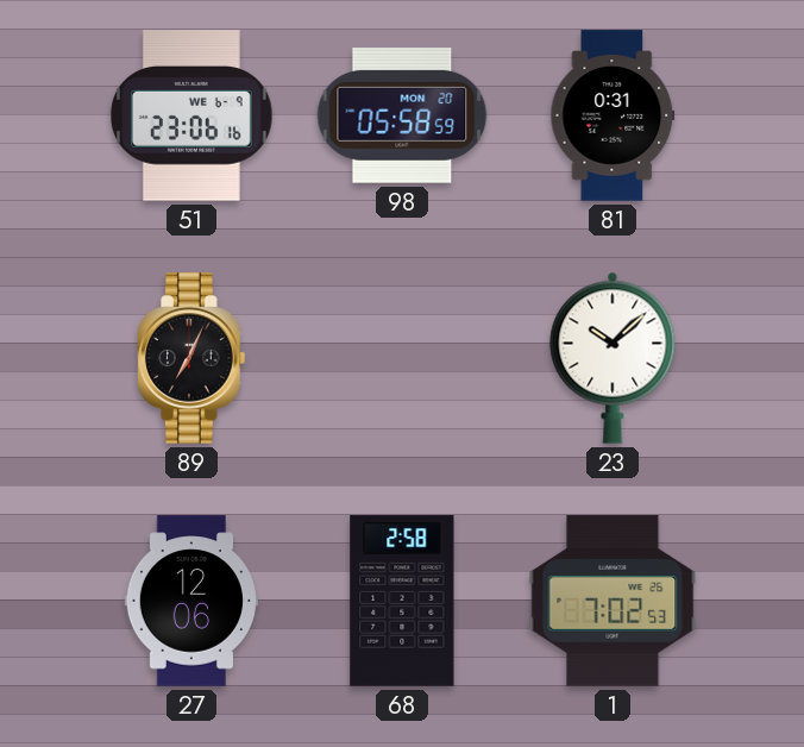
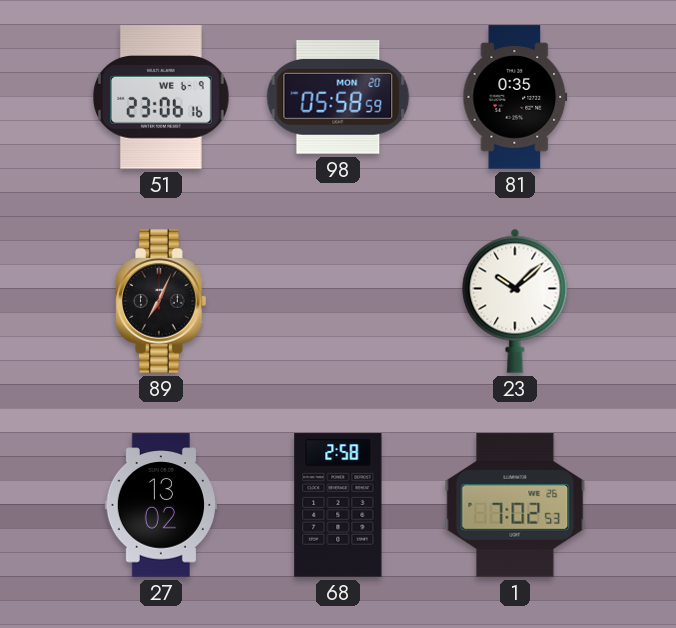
81: 0:31 -> 0:35 (515, 97)
27: 12:06 -> 13:02 (160, 505)
